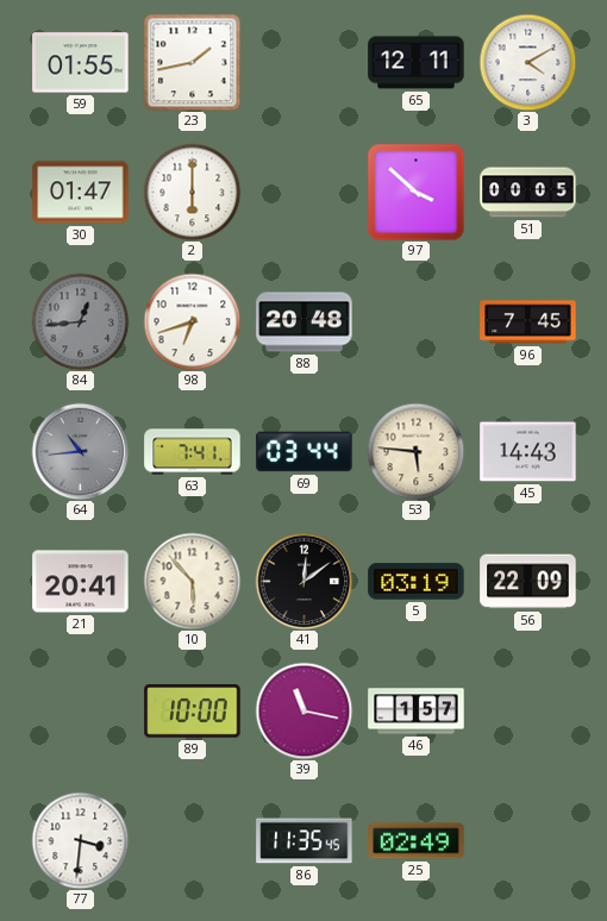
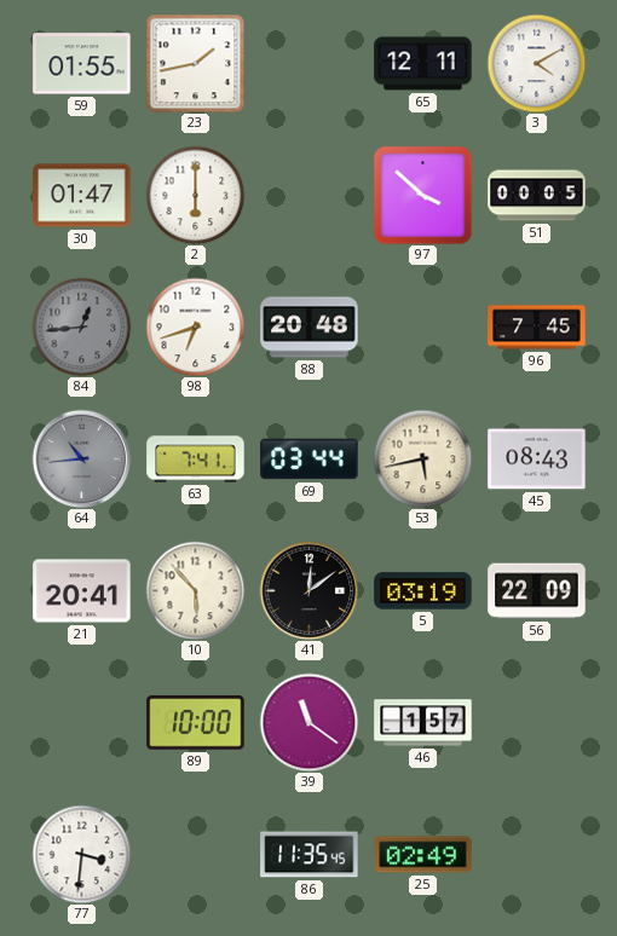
53: 5:46 -> 5:43 (422, 458)
45: 14:43 -> 08:43 (537, 460)
39: 11:17 -> 11:21 (308, 722)
